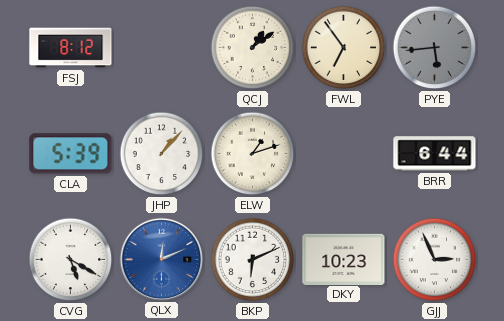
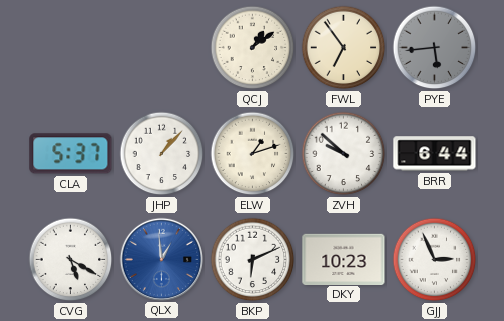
FSJ: 8:12 -> none (71, 48)
CLA: 5:39 -> 5:37 (71, 154)
ZVH: none -> 9:52 (344, 154)
QLX: 12:11 -> 12:59 (161, 259)
